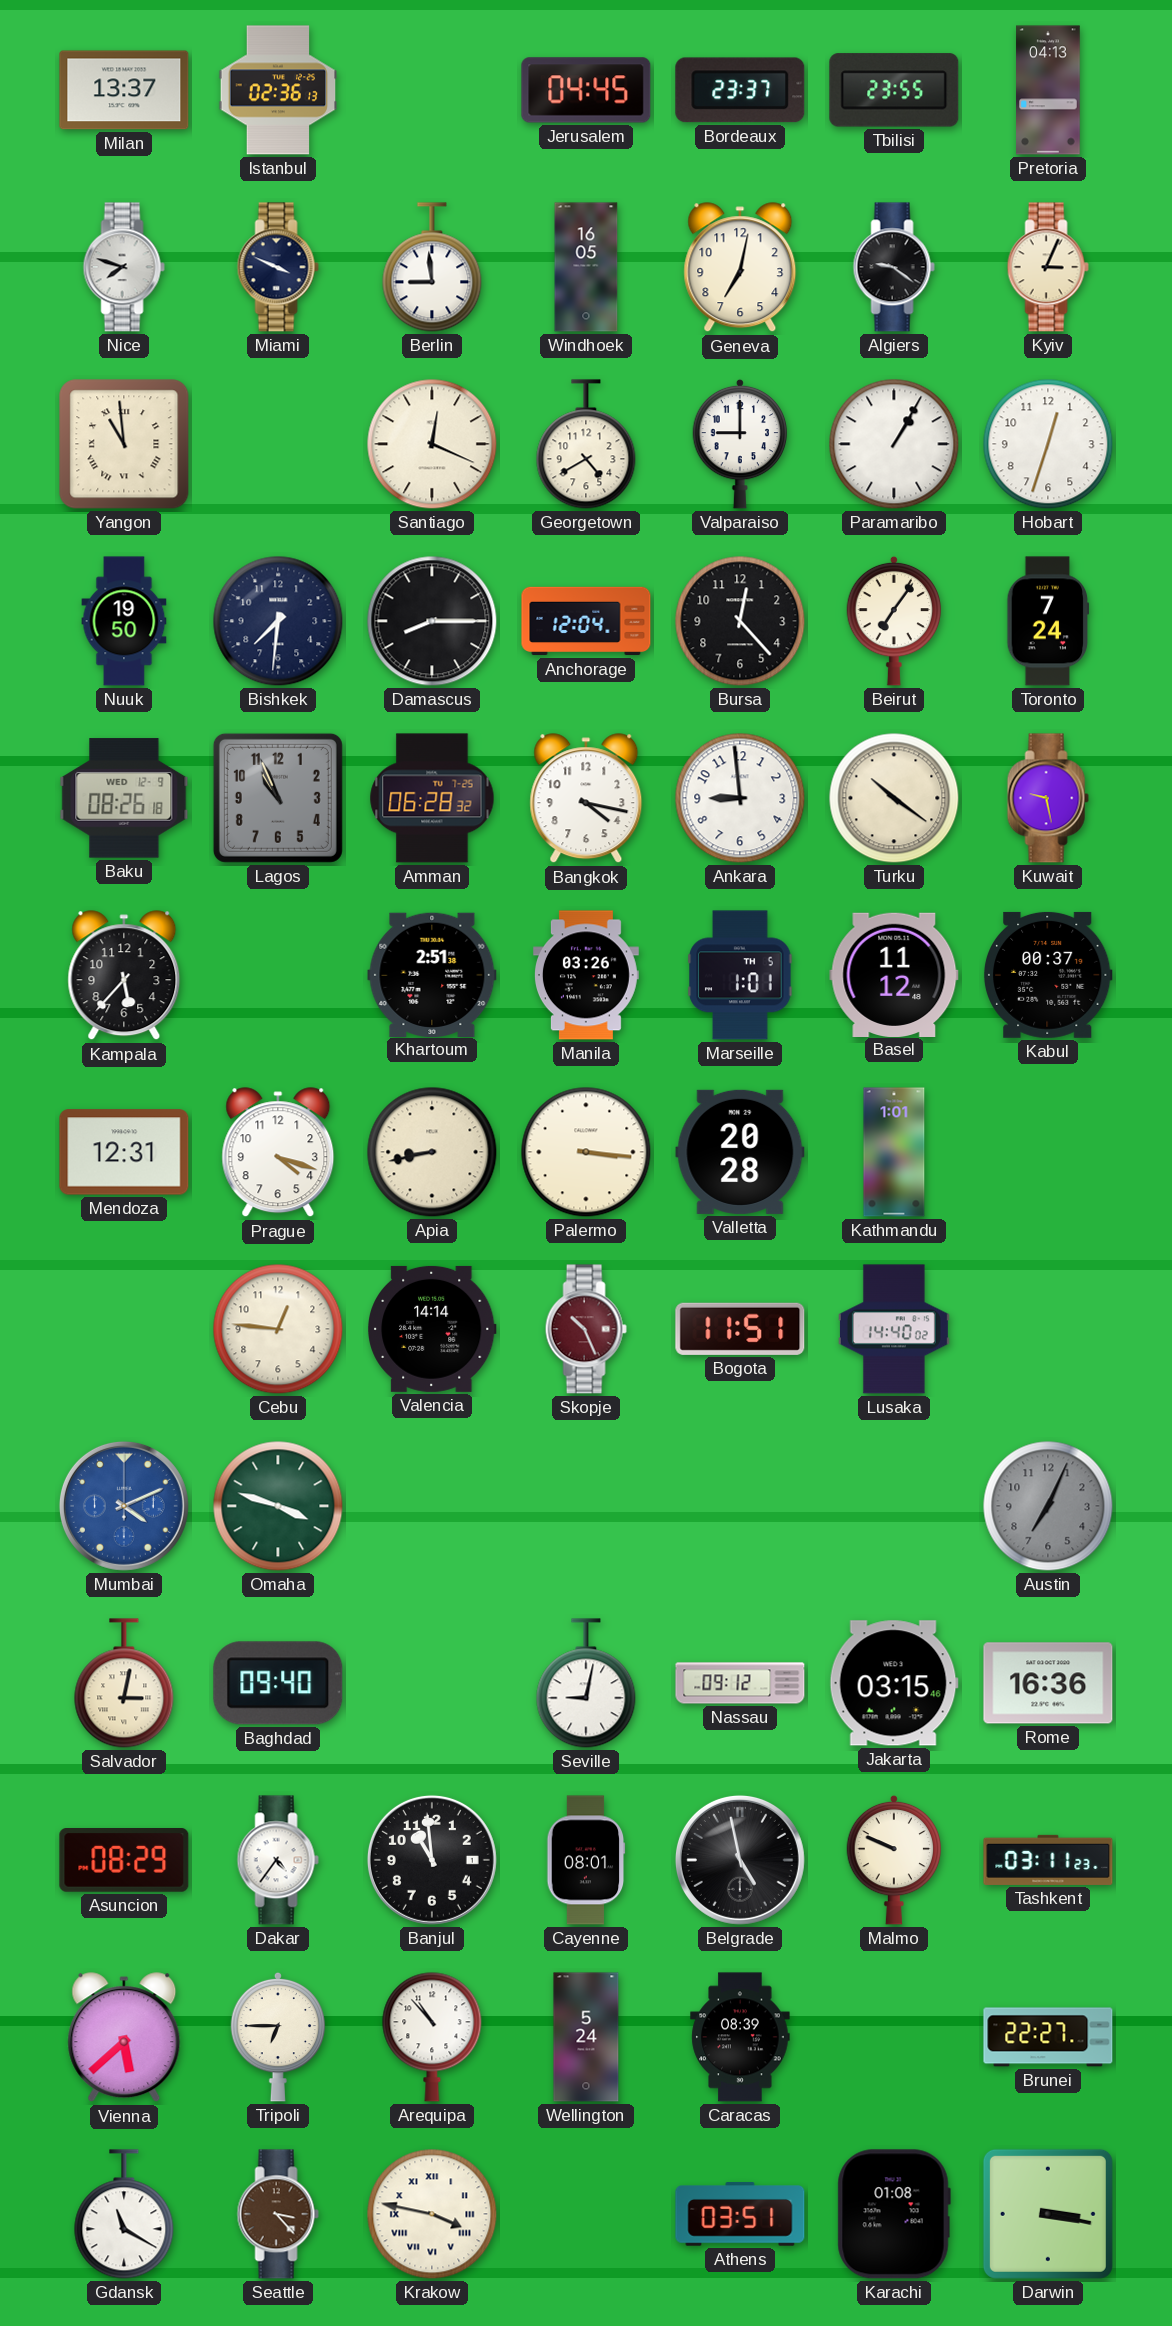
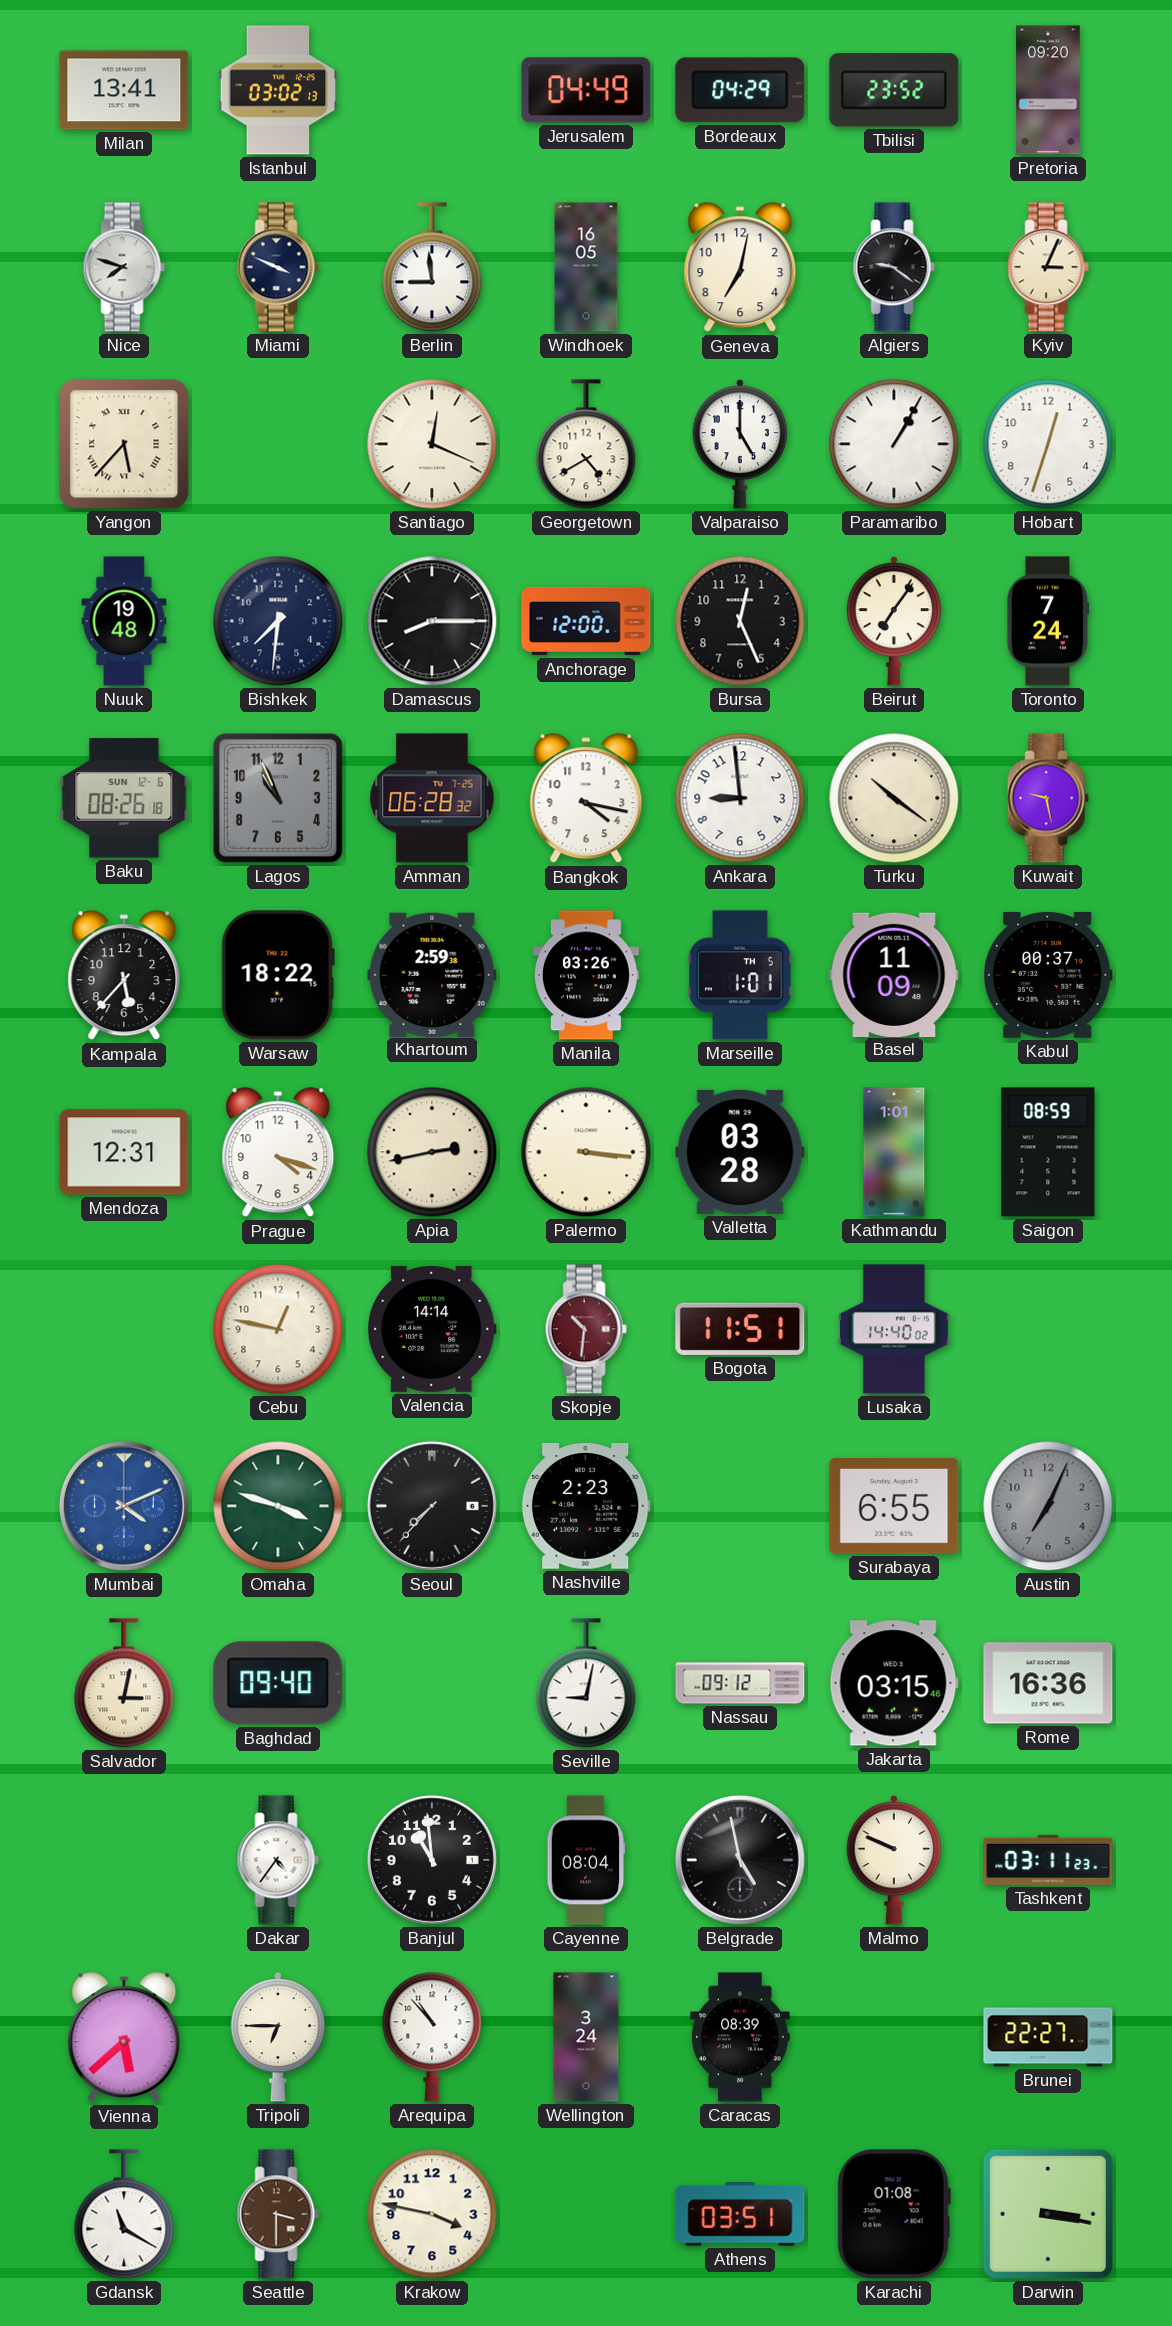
Milan: 13:37 -> 13:41 (124, 90)
Istanbul: 02:36 -> 03:02 (278, 90)
Jerusalem: 04:45 -> 04:49 (586, 90)
Bordeaux: 23:37 -> 04:29 (740, 90)
Tbilisi: 23:55 -> 23:52 (894, 90)
Pretoria: 04:13 -> 09:20 (1048, 90)
Yangon: 10:59 -> 5:37 (124, 444)
Valparaiso: 9:00 -> 5:00 (740, 444)
Nuuk: 19:50 -> 19:48 (124, 621)
Anchorage: 12:04 -> 12:00 (586, 621)
Bursa: 12:23 -> 12:26 (740, 621)
Baku date: WED 12-9 -> SUN 12-6 (124, 798)
Warsaw: none -> 18:22 (278, 975)
Khartoum: 2:51 -> 2:59 (432, 974)
Basel: 11:12 -> 11:09 (894, 974)
Apia: 8:43 -> 2:43 (432, 1152)
Valletta: 20:28 -> 03:28 (740, 1152)
Saigon: none -> 08:59 (1048, 1152)
Cebu: 12:46 -> 12:47 (278, 1329)
Skopje: 10:26 -> 10:31 (586, 1329)
Seoul: none -> 7:37 (432, 1506)
Nashville: none -> 2:23 (586, 1507)
Surabaya: none -> 6:55 (894, 1506)
Asuncion: 08:29 -> none (124, 1861)
Cayenne: 08:01 -> 08:04 (586, 1860)
Wellington: 5:24 -> 3:24 (586, 2037)
Seattle: 3:23 -> 3:30 (278, 2214)
Krakow numerals: Roman -> Arabic (432, 2214)
